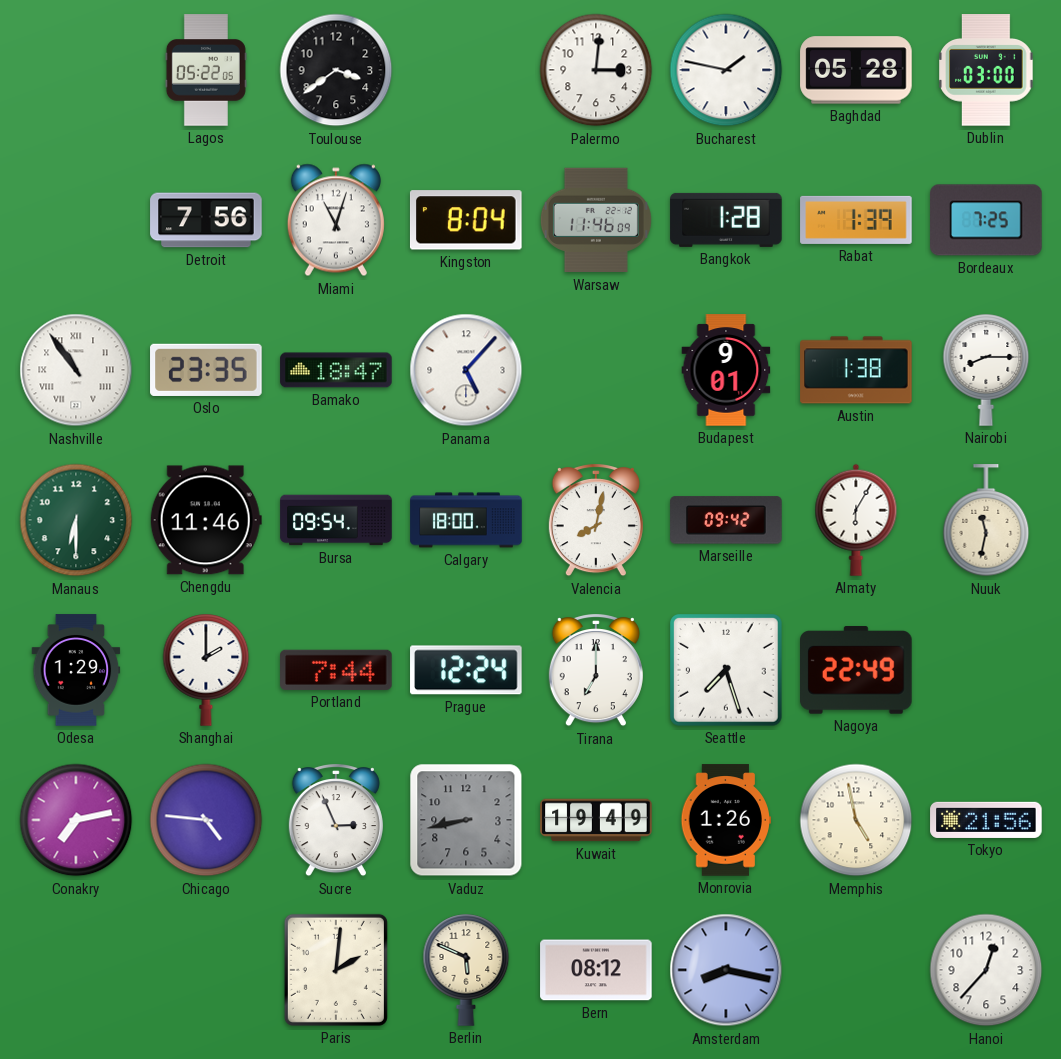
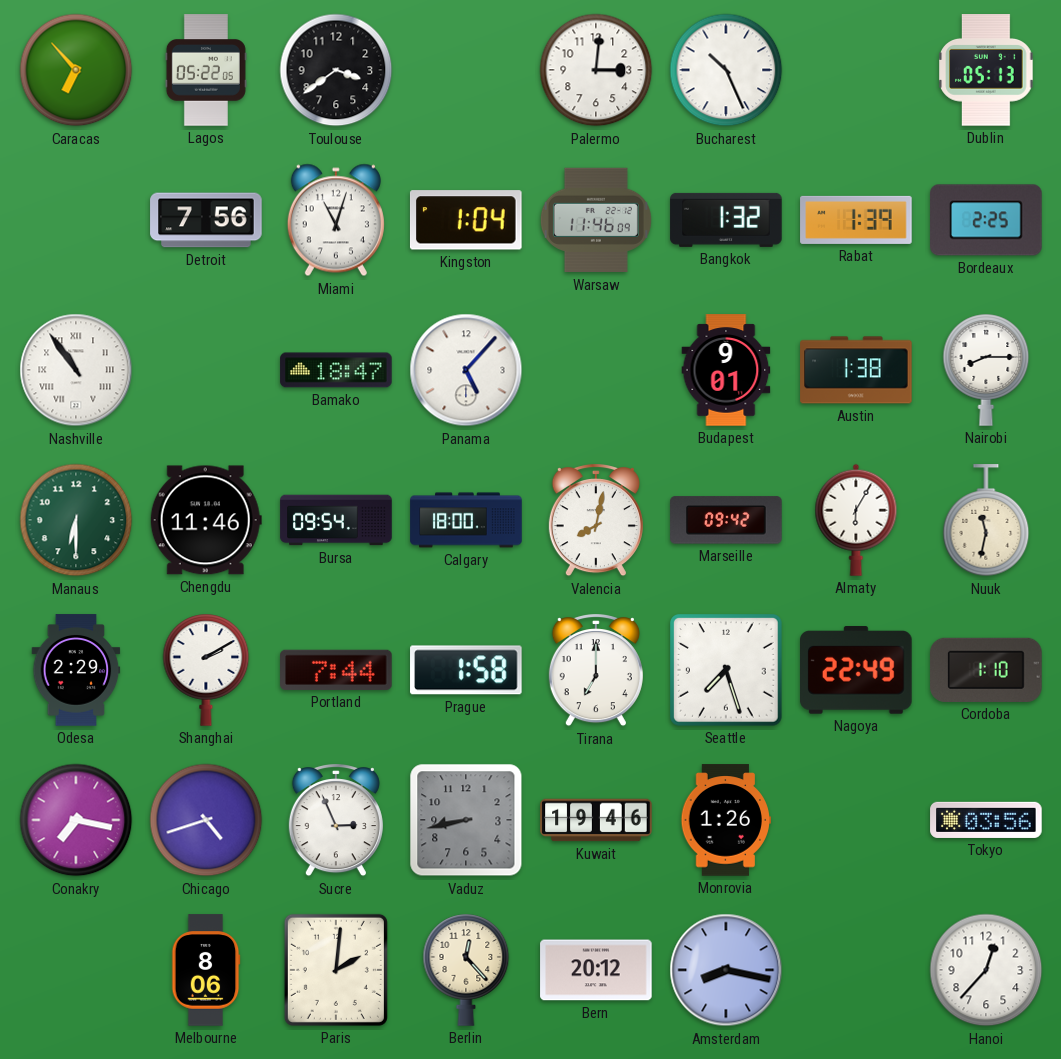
Caracas: none -> 6:53 (76, 70)
Bucharest: 1:47 -> 10:26 (726, 70)
Baghdad: 05:28 -> none (856, 70)
Dublin: 03:00 -> 05:13 (986, 70)
Kingston: 8:04 -> 1:04 (466, 220)
Bangkok: 1:28 -> 1:32 (726, 220)
Bordeaux: 7:25 -> 2:25 (986, 220)
Oslo: 23:35 -> none (206, 370)
Odesa: 1:29 -> 2:29 (76, 670)
Shanghai: 2:00 -> 2:10 (206, 670)
Prague: 12:24 -> 1:58 (466, 670)
Cordoba: none -> 1:10 (986, 670)
Conakry: 7:13 -> 7:17 (76, 820)
Chicago: 4:46 -> 4:42 (206, 820)
Kuwait: 19:49 -> 19:46 (596, 820)
Memphis: 4:58 -> none (856, 820)
Tokyo: 21:56 -> 03:56 (986, 820)
Melbourne: none -> 8:06 (206, 970)
Berlin: 5:49 -> 12:23 (466, 970)
Bern: 08:12 -> 20:12 (596, 970)
